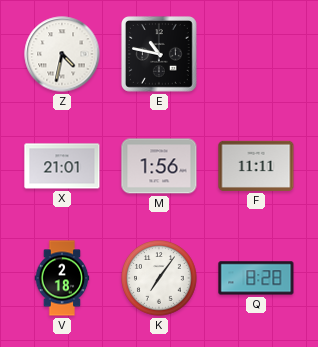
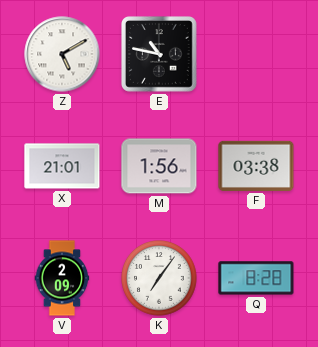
Z: 4:32 -> 5:10 (62, 54)
F: 11:11 -> 03:38 (256, 166)
V: 2:18 -> 2:09 (62, 278)
